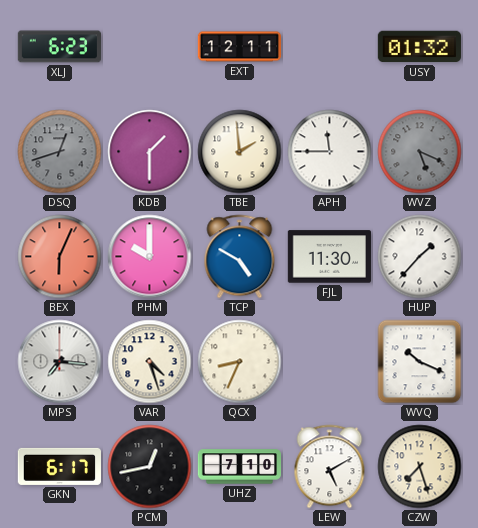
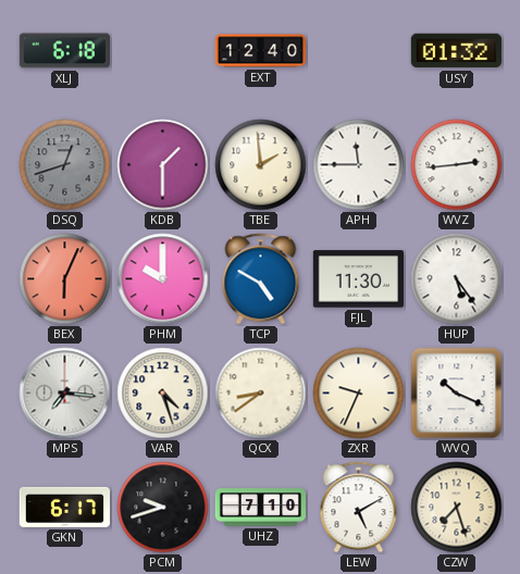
XLJ: 6:23 -> 6:18 (64, 51)
EXT: 12:11 -> 12:40 (260, 51)
WVZ: 5:19 -> 2:44 (457, 165)
WVZ dial: grey -> white (457, 165)
HUP: 1:37 -> 5:24 (457, 279)
QCX: 8:34 -> 8:39 (261, 394)
ZXR: none -> 9:34 (359, 394)
PCM: 12:43 -> 9:42 (163, 508)
